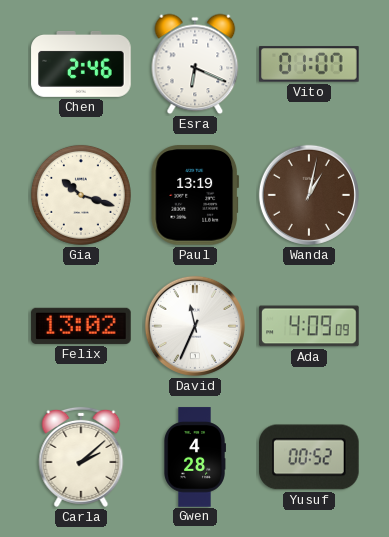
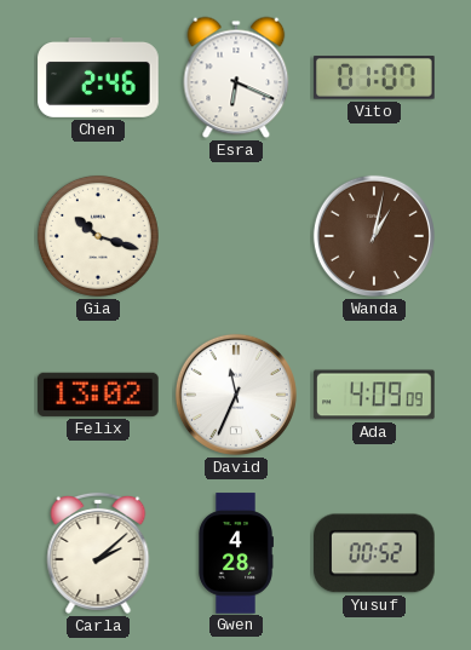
Paul: 13:19 -> none (195, 195)
